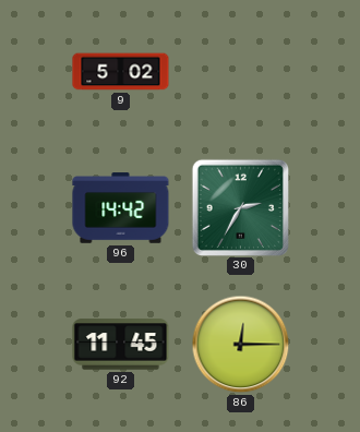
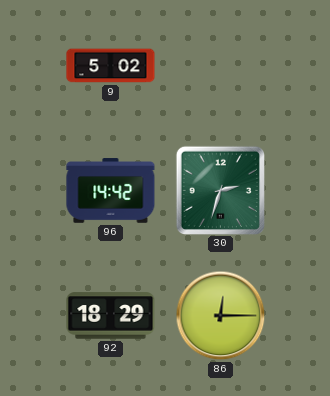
30: 2:35 -> 2:33 (220, 190)
92: 11:45 -> 18:29 (111, 316)
